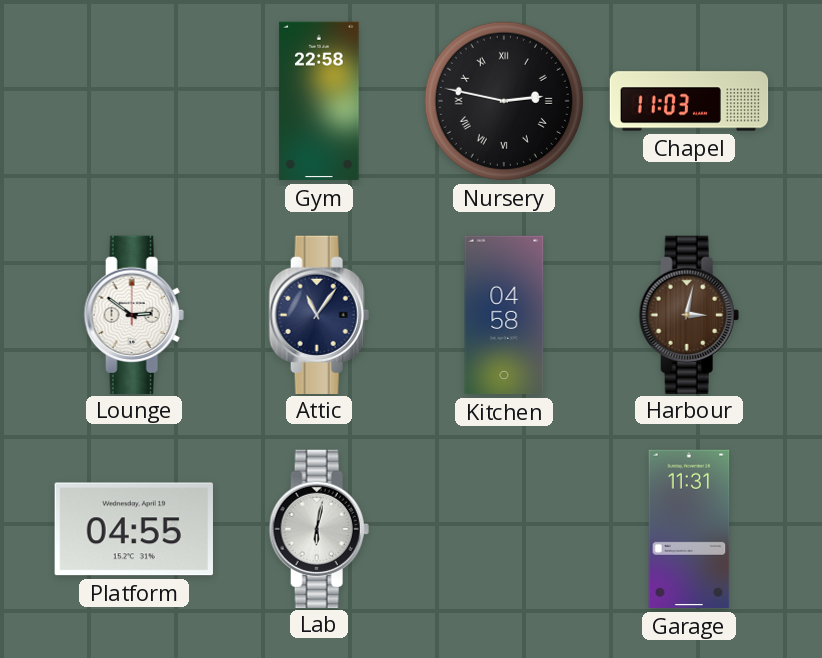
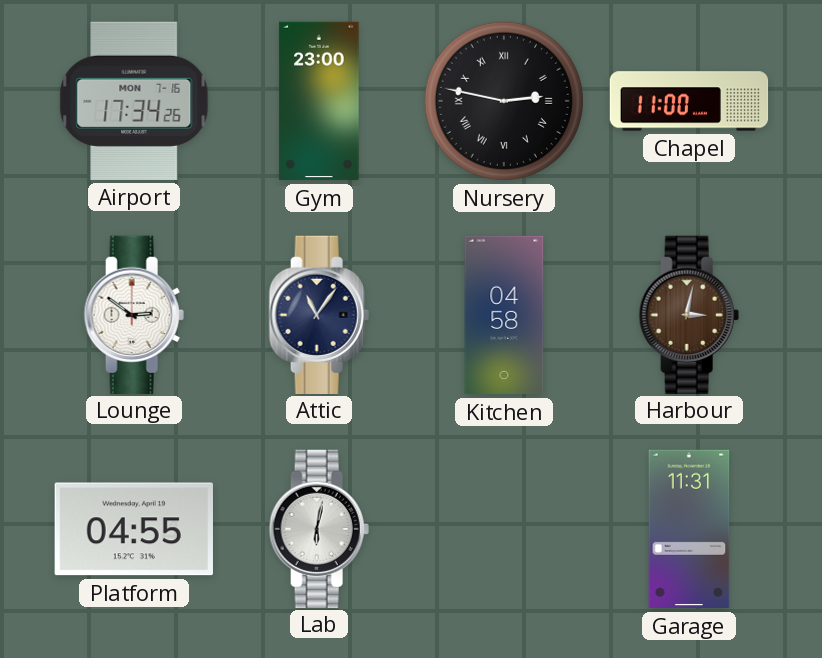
Airport: none -> 17:34 (134, 101)
Gym: 22:58 -> 23:00 (319, 101)
Chapel: 11:03 -> 11:00 (689, 101)
